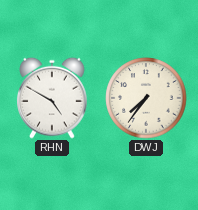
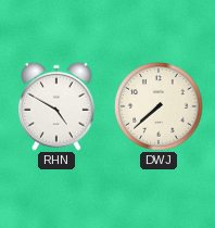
DWJ: 7:36 -> 7:38 (159, 106)
